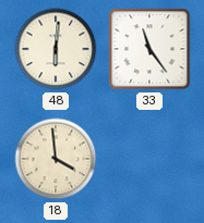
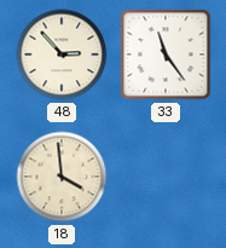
48: 6:01 -> 2:53 (62, 54)
